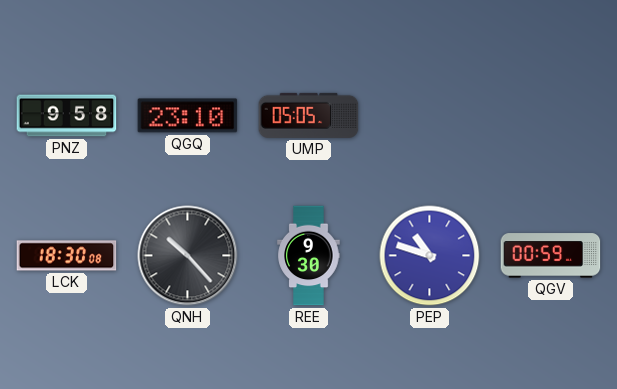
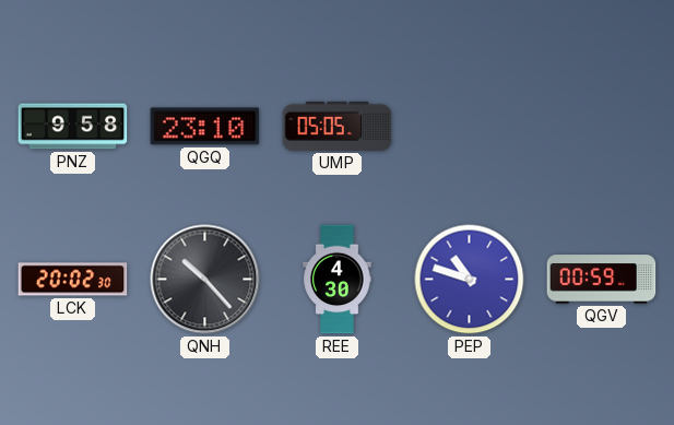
LCK: 18:30 -> 20:02 (73, 280)
REE: 9:30 -> 4:30 (338, 280)
